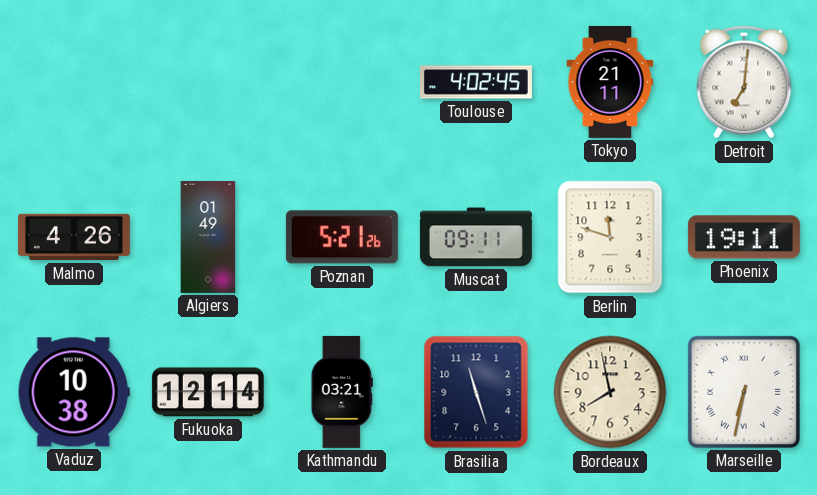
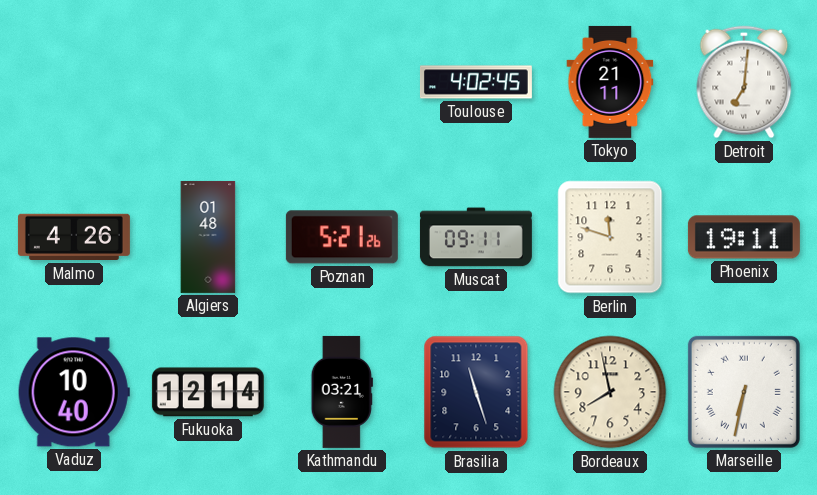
Algiers: 01:49 -> 01:48 (208, 237)
Vaduz: 10:38 -> 10:40 (74, 392)
